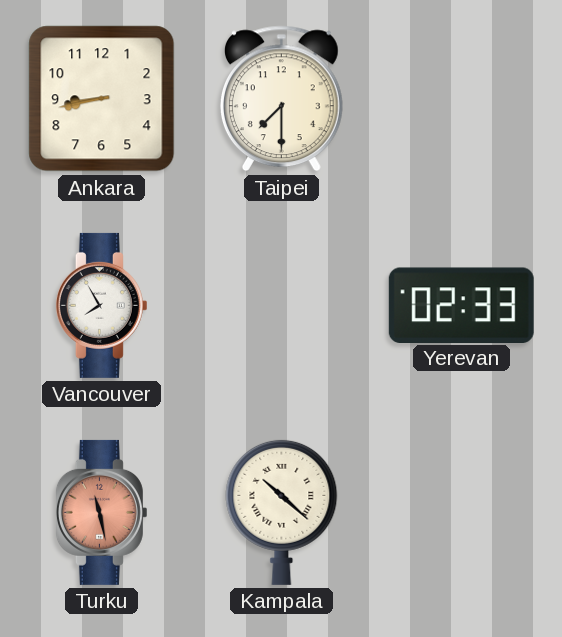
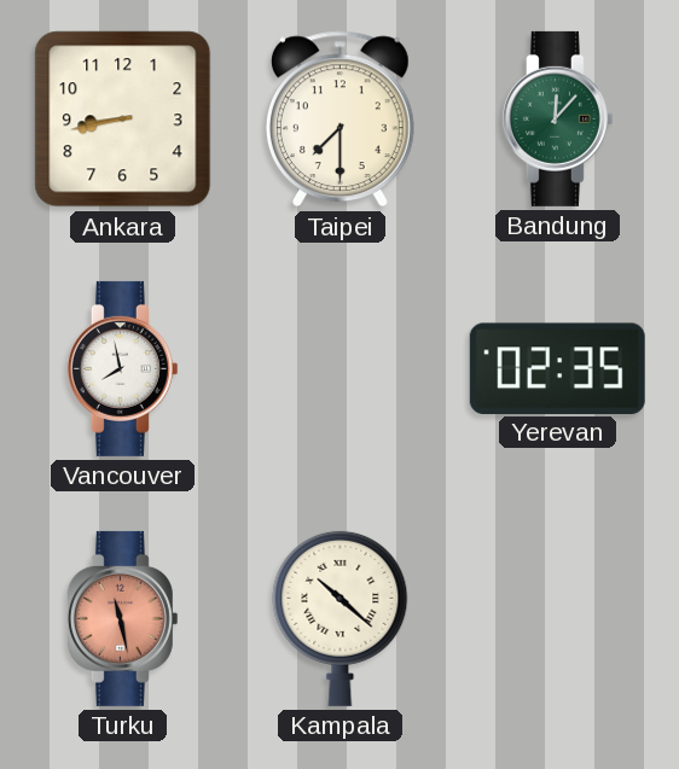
Bandung: none -> 12:07 (557, 118)
Vancouver: 7:55 -> 7:58 (122, 368)
Yerevan: 02:33 -> 02:35 (557, 368)
